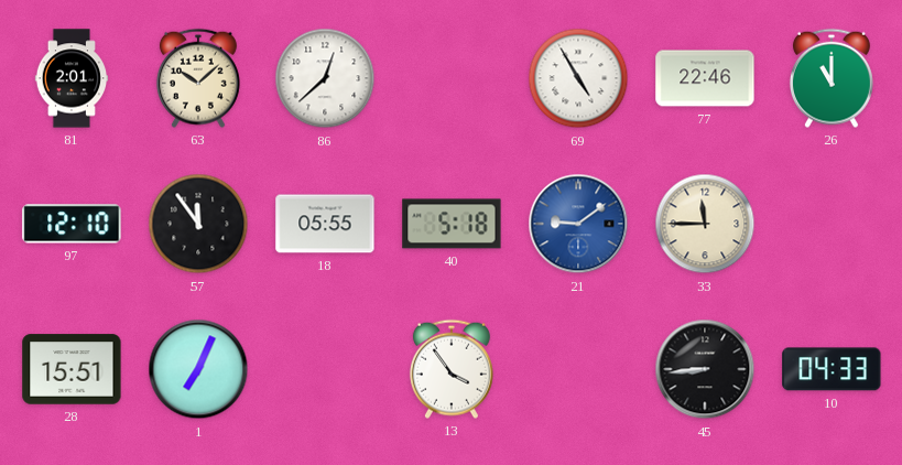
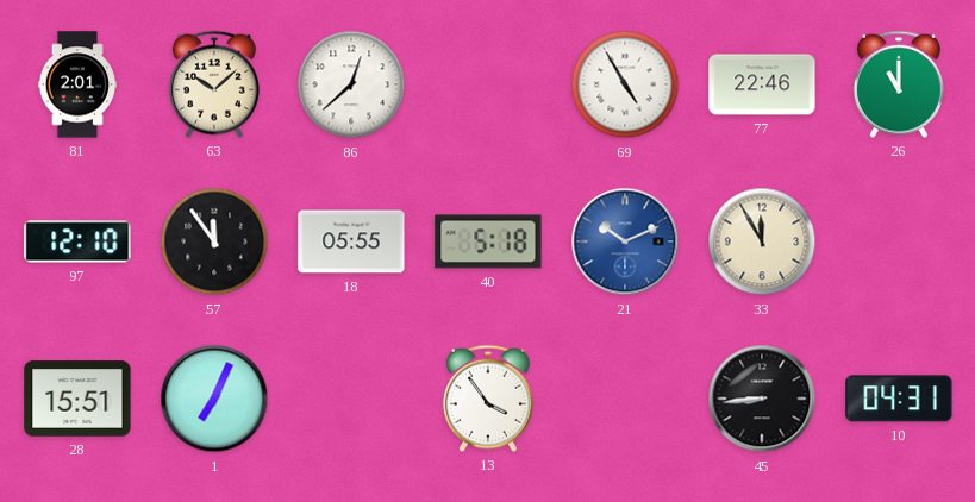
21: 9:09 -> 10:11 (625, 241)
33: 11:45 -> 11:55 (762, 241)
10: 04:33 -> 04:31 (899, 399)
